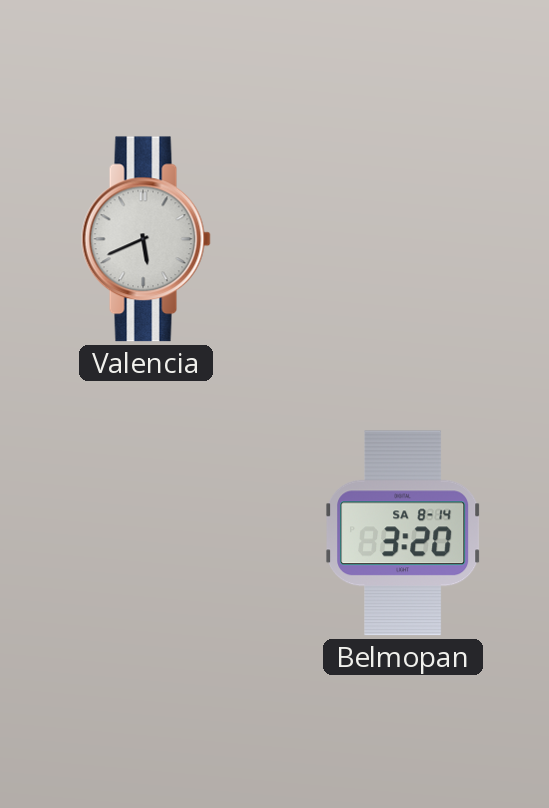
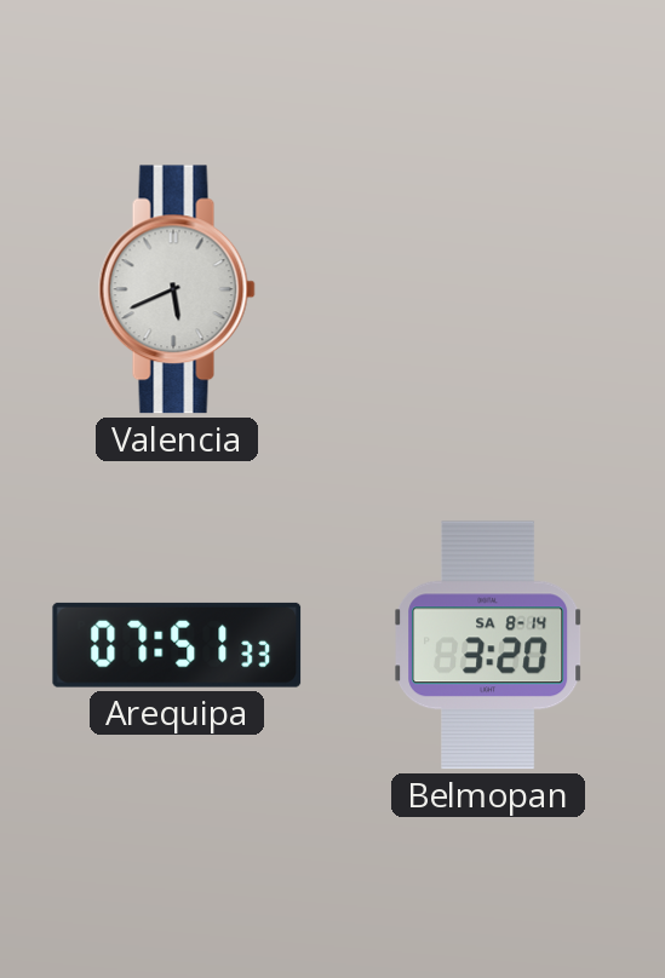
Arequipa: none -> 07:51 (177, 645)
